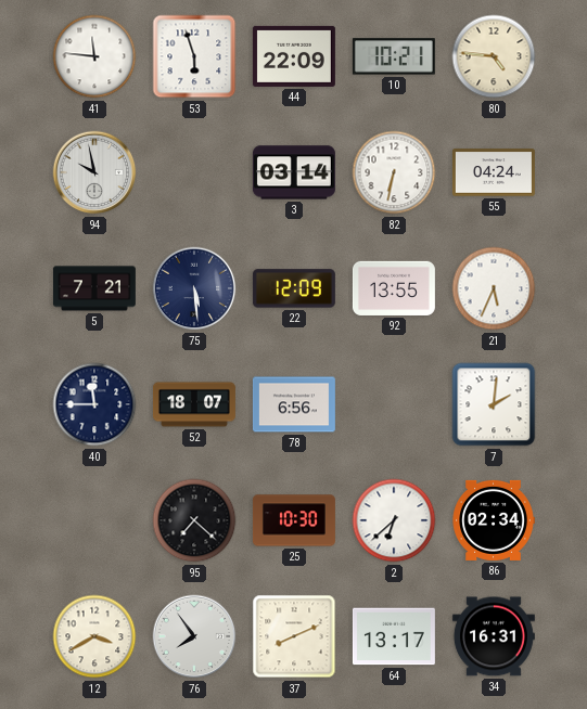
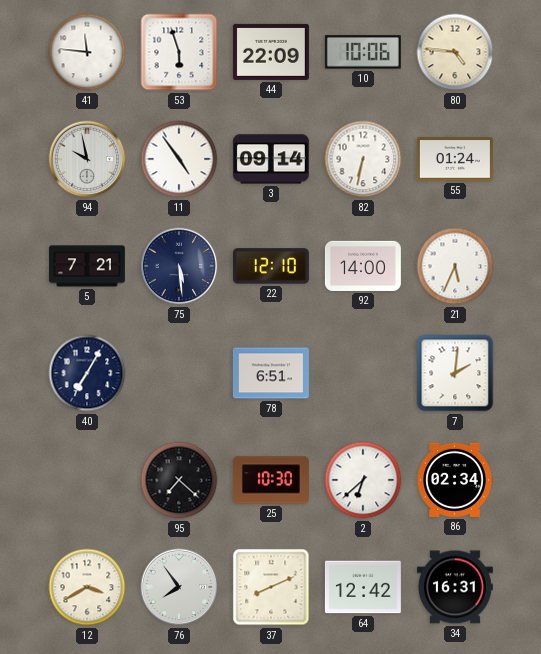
10: 10:21 -> 10:06 (363, 52)
11: none -> 4:54 (179, 159)
3: 03:14 -> 09:14 (271, 159)
55: 04:24 -> 01:24 (455, 159)
22: 12:09 -> 12:10 (271, 266)
92: 13:55 -> 14:00 (363, 266)
40: 11:45 -> 7:05 (87, 373)
52: 18:07 -> none (194, 404)
78: 6:56 -> 6:51 (271, 373)
64: 13:17 -> 12:42 (363, 587)
